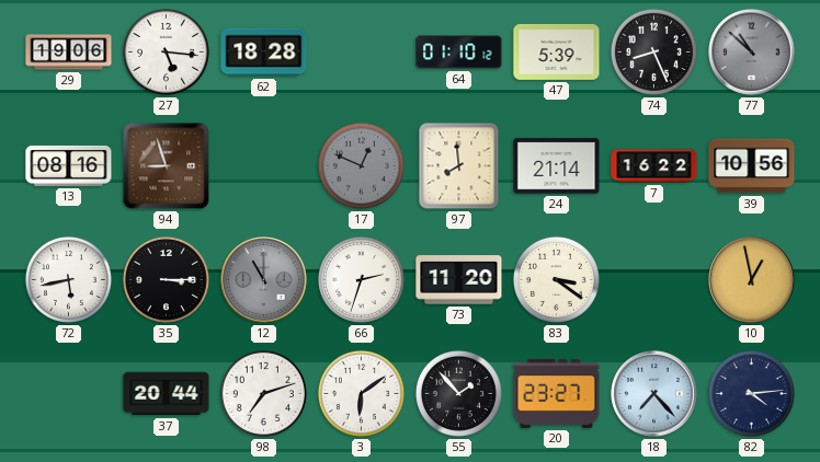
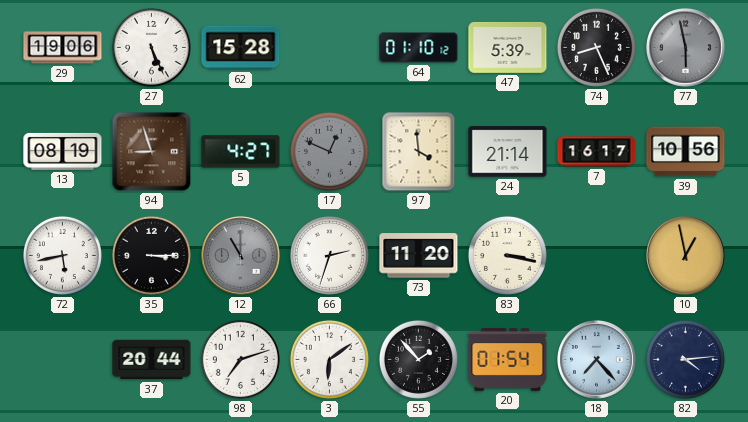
27: 5:16 -> 5:26 (151, 47)
62: 18:28 -> 15:28 (241, 48)
77: 10:52 -> 5:58 (686, 48)
13: 08:16 -> 08:19 (63, 151)
5: none -> 4:27 (241, 152)
97: 7:59 -> 3:59 (419, 152)
7: 16:22 -> 16:17 (597, 152)
83: 3:21 -> 3:17 (507, 255)
20: 23:27 -> 01:54 (508, 359)
